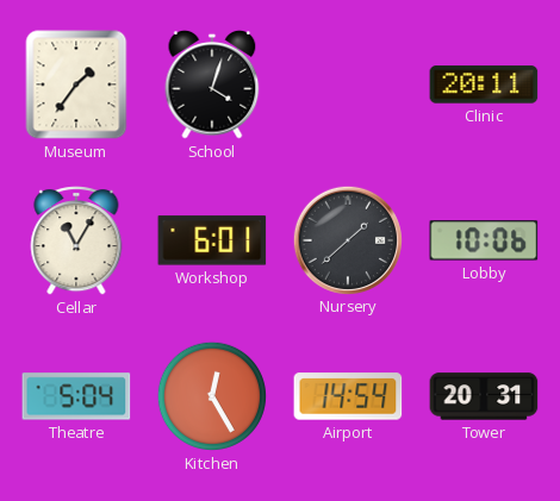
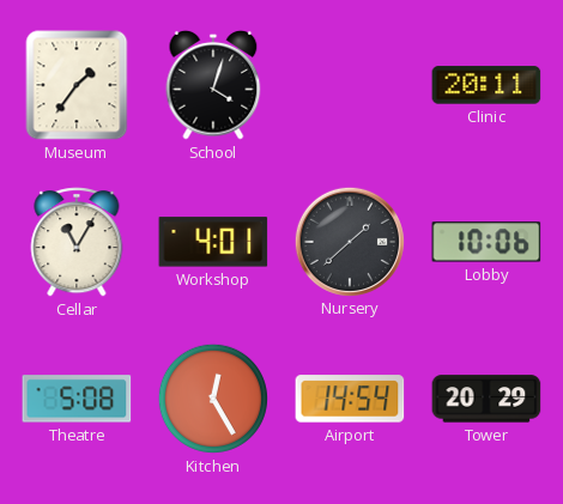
Workshop: 6:01 -> 4:01 (213, 242)
Theatre: 5:04 -> 5:08 (77, 399)
Tower: 20:31 -> 20:29 (486, 399)
